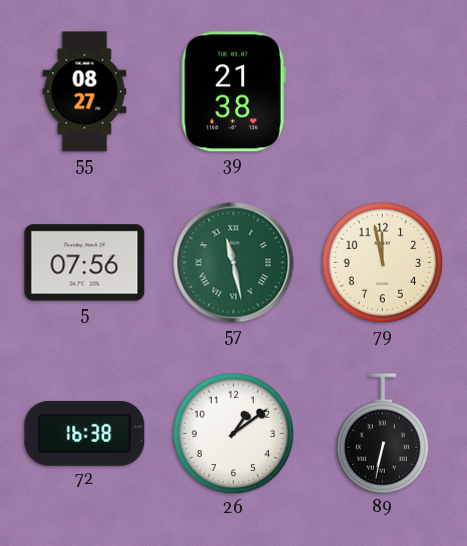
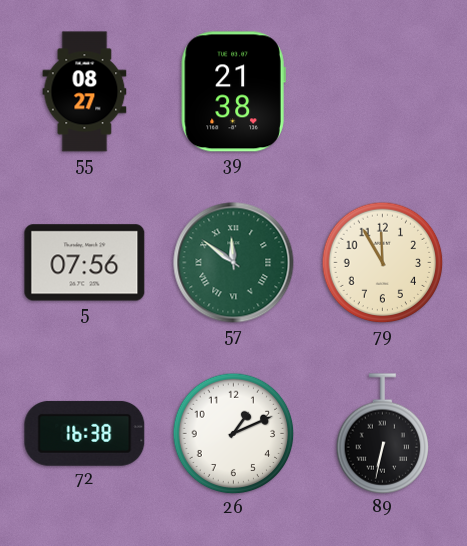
57: 11:28 -> 11:51 (234, 263)
79: 11:58 -> 11:55 (383, 263)
26: 1:09 -> 1:11 (234, 434)
